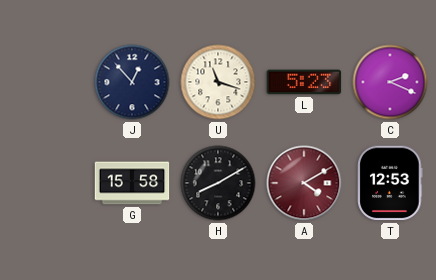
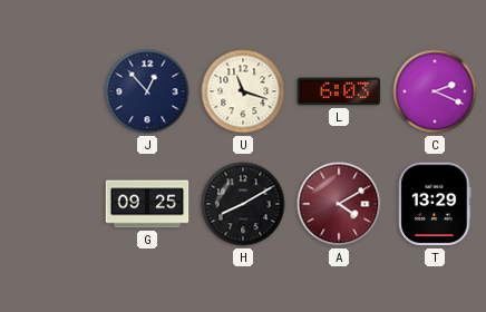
L: 5:23 -> 6:03 (339, 91)
G: 15:58 -> 09:25 (147, 204)
T: 12:53 -> 13:29 (435, 204)
